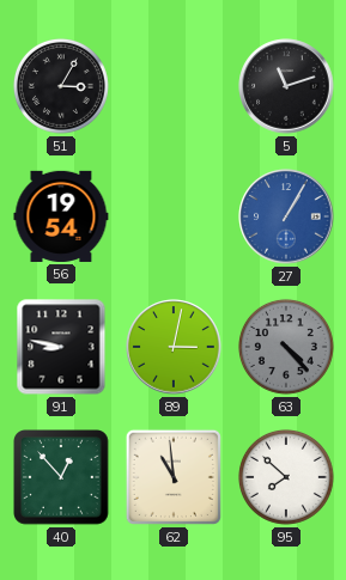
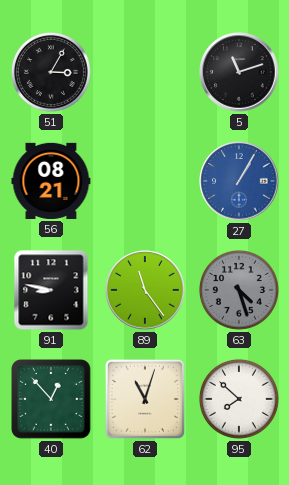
56: 19:54 -> 08:21 (51, 181)
89: 3:02 -> 11:24 (145, 290)
63: 4:23 -> 4:27 (239, 290)
62: 10:59 -> 11:03 (145, 399)
